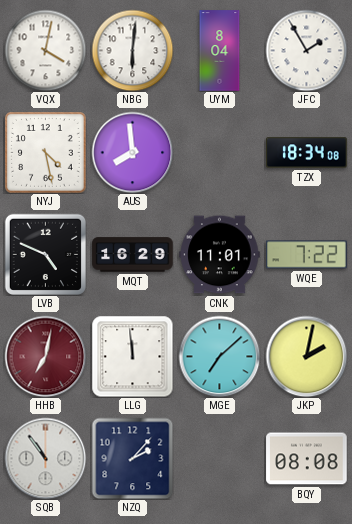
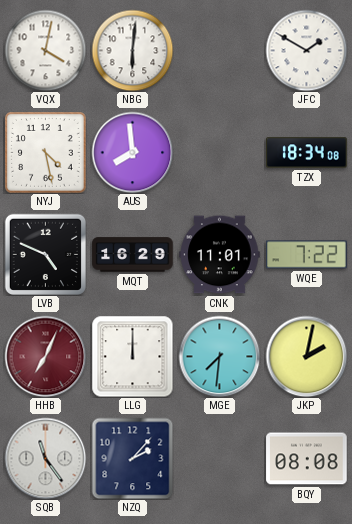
UYM: 8:04 -> none (220, 51)
JFC: 1:55 -> 1:50 (306, 50)
HHB: 7:02 -> 7:04 (45, 356)
LLG: 11:59 -> 12:00 (132, 356)
MGE: 7:08 -> 7:31 (219, 356)
SQB: 10:54 -> 11:24 (45, 458)
